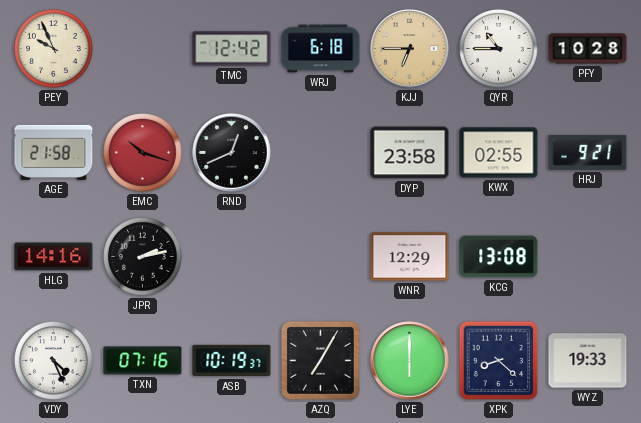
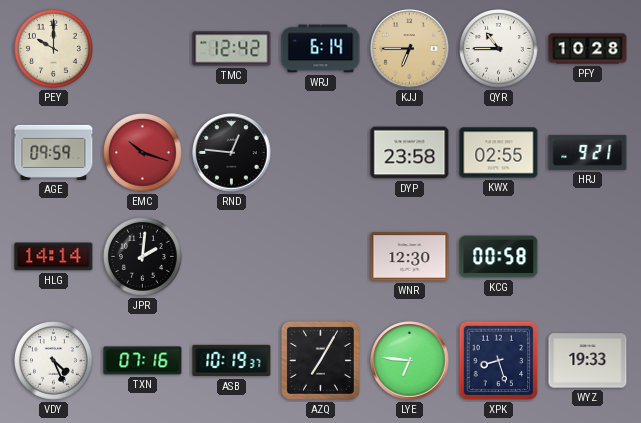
PEY: 9:56 -> 10:00 (54, 49)
WRJ: 6:18 -> 6:14 (321, 49)
AGE: 21:58 -> 09:59 (54, 152)
RND: 12:41 -> 12:46 (232, 153)
HLG: 14:16 -> 14:14 (54, 257)
JPR: 2:13 -> 2:01 (143, 257)
WNR: 12:29 -> 12:30 (410, 257)
KCG: 13:08 -> 00:58 (499, 257)
LYE: 6:00 -> 6:46 (410, 361)
XPK: 8:22 -> 8:27 (499, 361)
